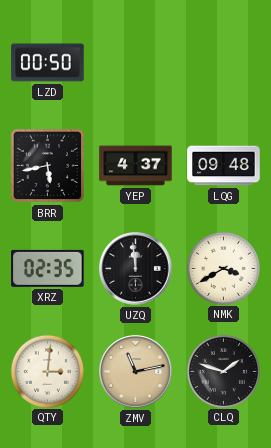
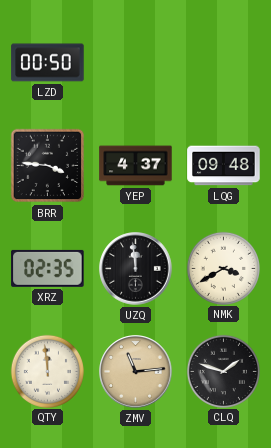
BRR: 5:43 -> 3:46 (48, 166)
QTY: 3:01 -> 11:59 (47, 371)
ZMV: 11:13 -> 11:14 (136, 372)
